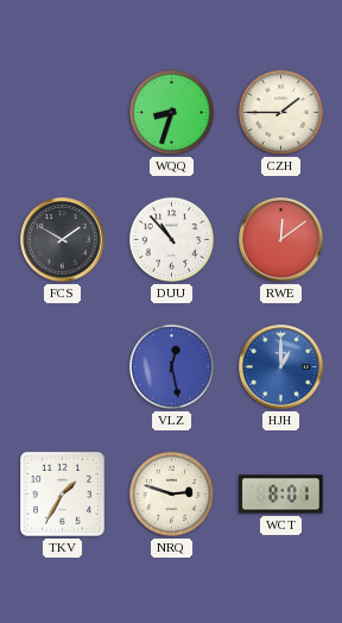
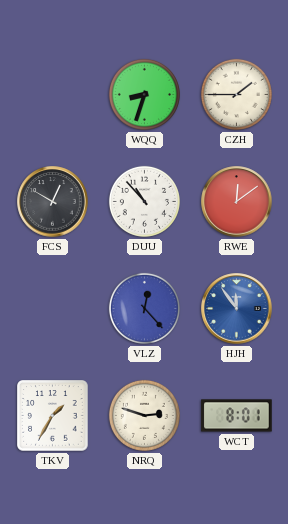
FCS: 1:50 -> 12:50 (53, 202)
VLZ: 12:28 -> 12:23 (144, 308)
HJH: 1:00 -> 11:54 (237, 309)
